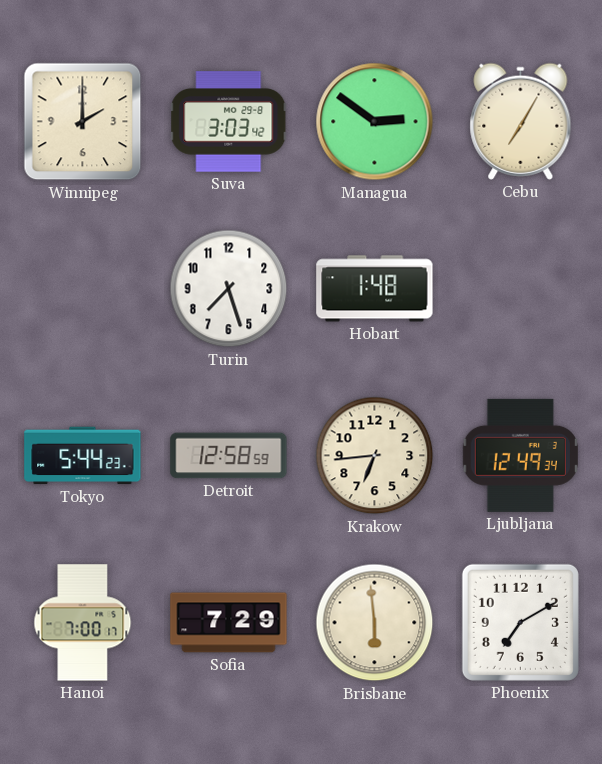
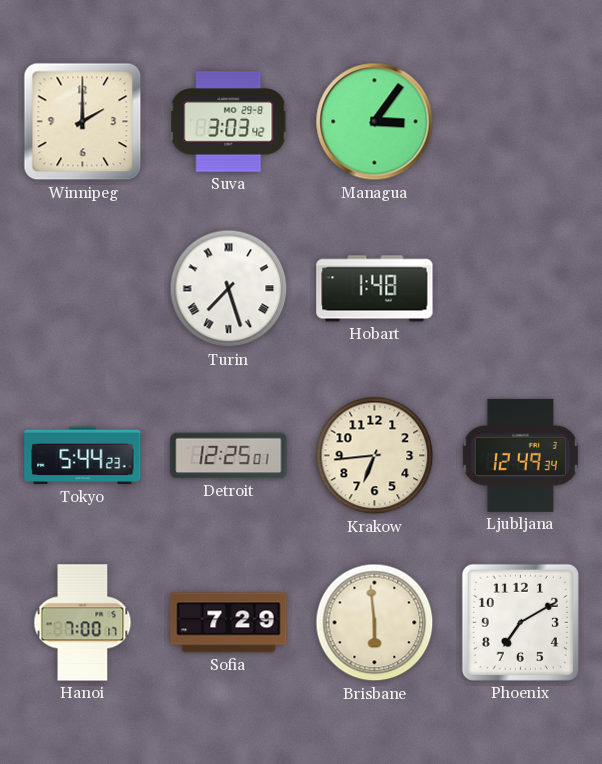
Managua: 2:51 -> 3:06 (375, 122)
Cebu: 7:05 -> none (521, 121)
Turin numerals: Arabic -> Roman (229, 289)
Detroit: 12:58 -> 12:25 (229, 456)
